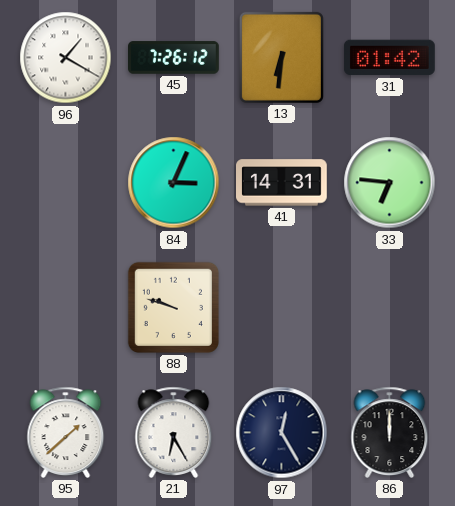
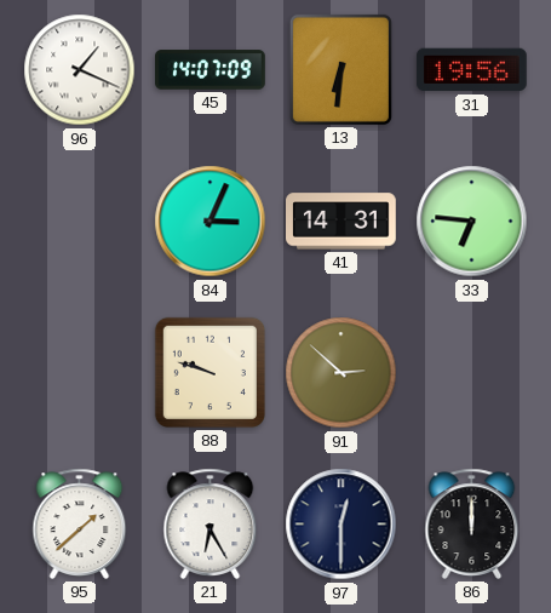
96: 1:20 -> 1:19 (80, 70)
45: 7:26 -> 14:07 (211, 70)
31: 01:42 -> 19:56 (471, 70)
91: none -> 2:52 (341, 373)
97: 12:25 -> 12:30 (341, 525)
